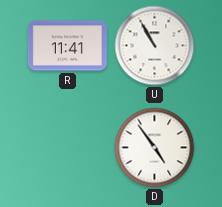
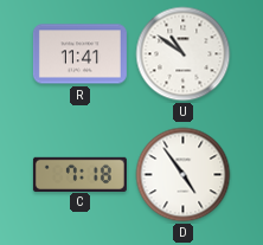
U: 10:55 -> 10:51 (184, 54)
C: none -> 7:18 (79, 174)
